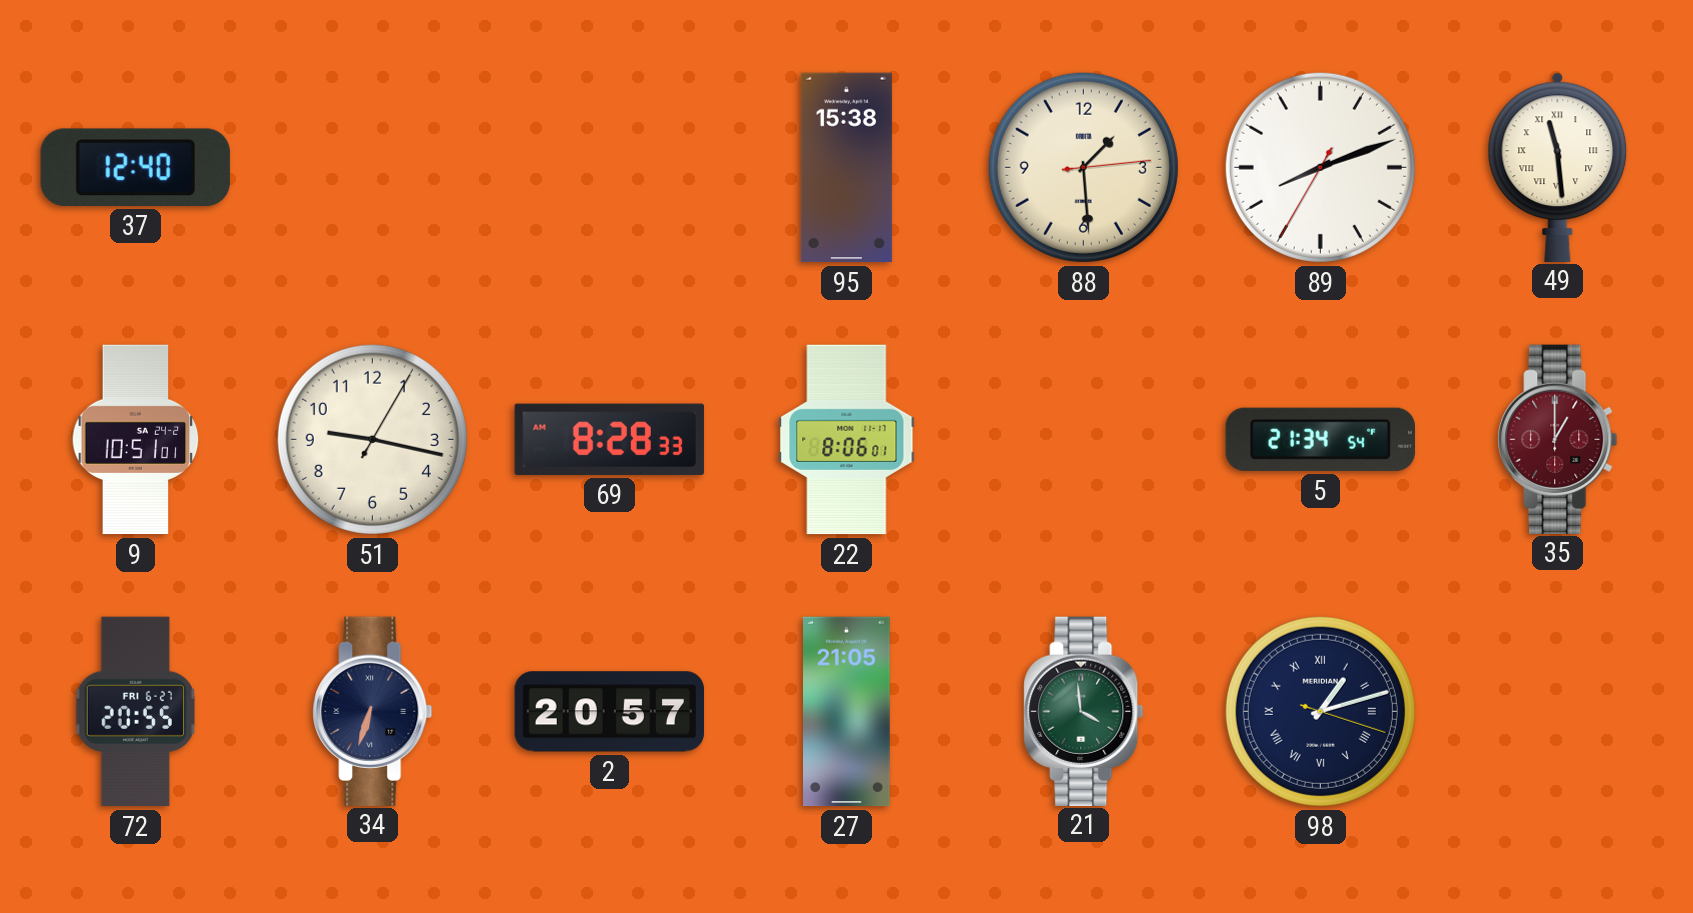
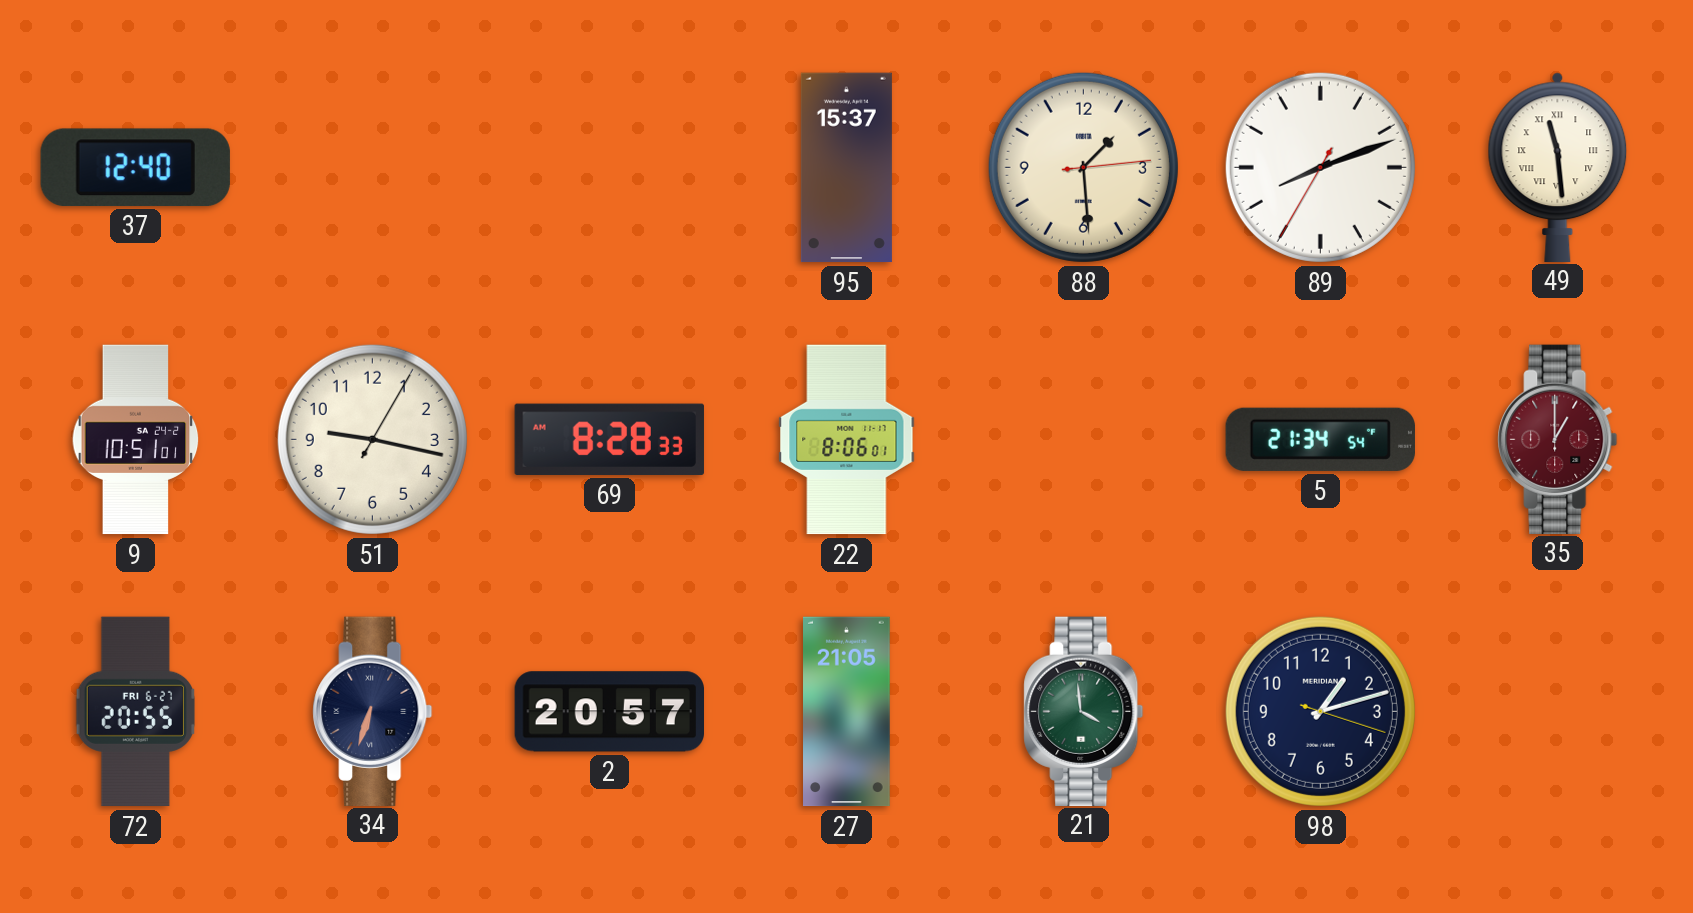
95: 15:38 -> 15:37 (846, 168)
98 numerals: Roman -> Arabic (1320, 711)
